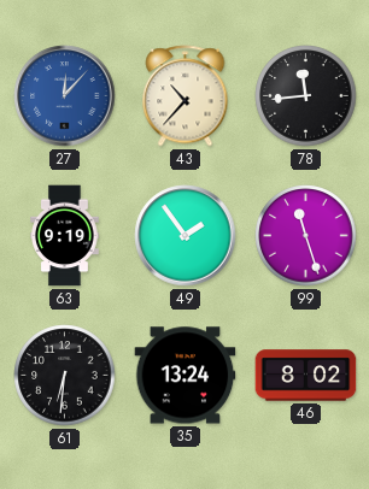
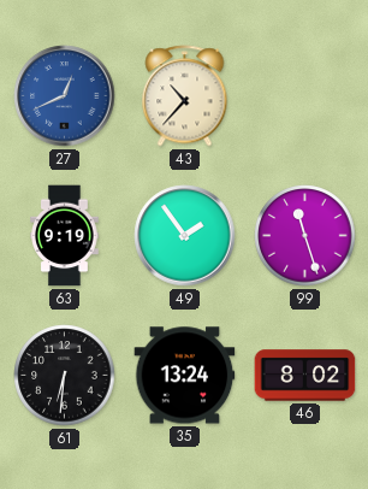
27: 12:07 -> 12:41 (65, 96)
78: 11:44 -> none (306, 96)
